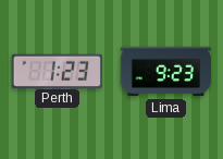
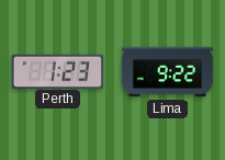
Lima: 9:23 -> 9:22 (168, 72)
